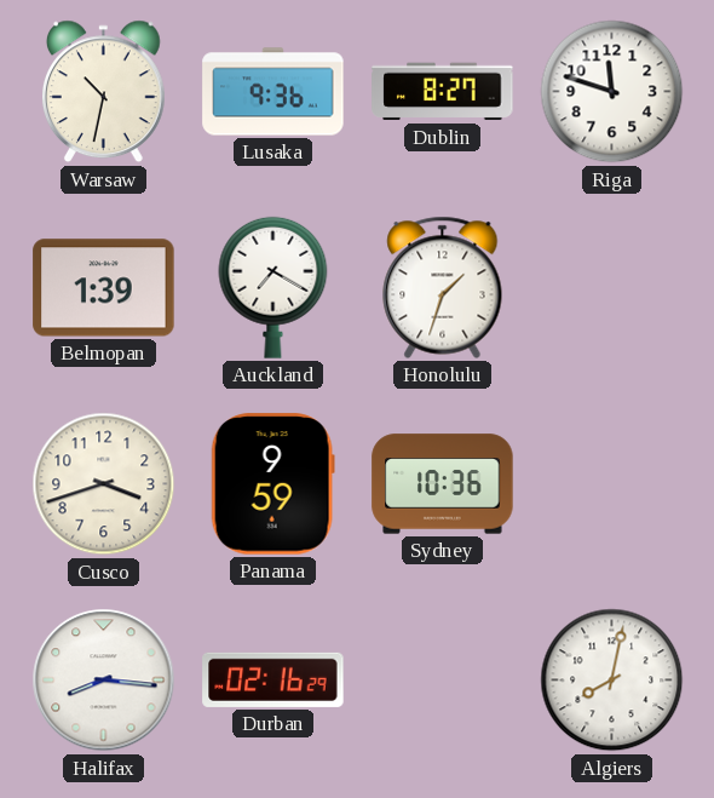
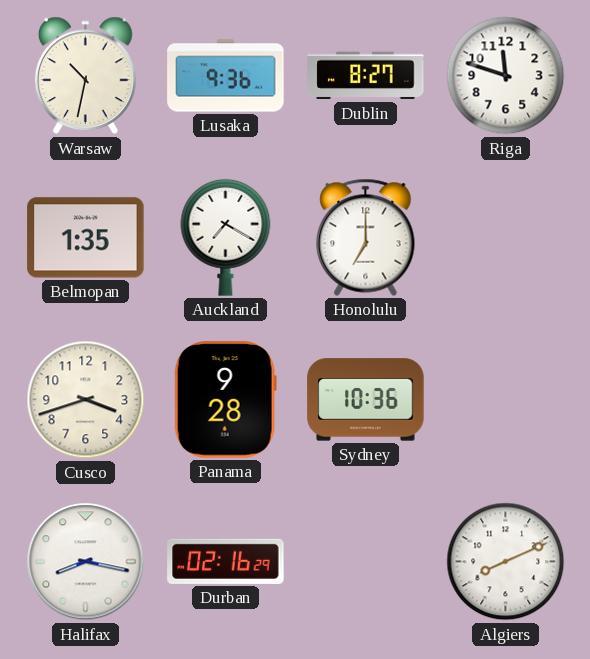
Belmopan: 1:39 -> 1:35 (86, 238)
Honolulu: 1:33 -> 7:00 (366, 237)
Panama: 9:59 -> 9:28 (225, 400)
Halifax: 8:16 -> 8:17 (86, 562)
Algiers: 8:02 -> 8:11 (506, 562)
